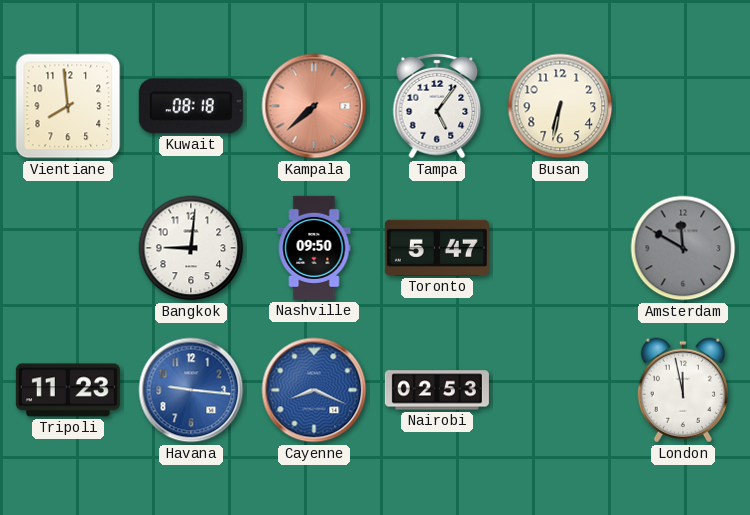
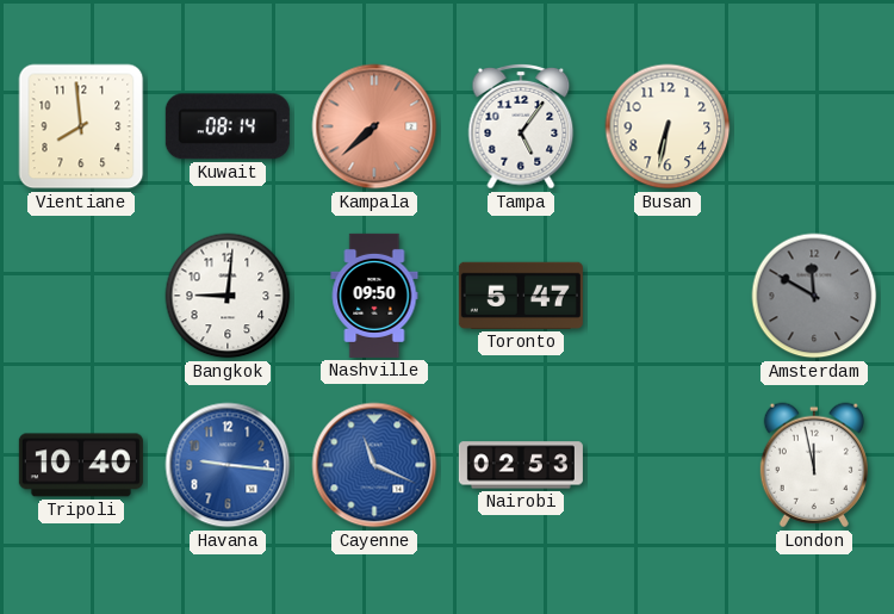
Kuwait: 08:18 -> 08:14 (228, 126)
Tripoli: 11:23 -> 10:40 (81, 465)
Cayenne: 8:19 -> 11:19 (374, 465)
